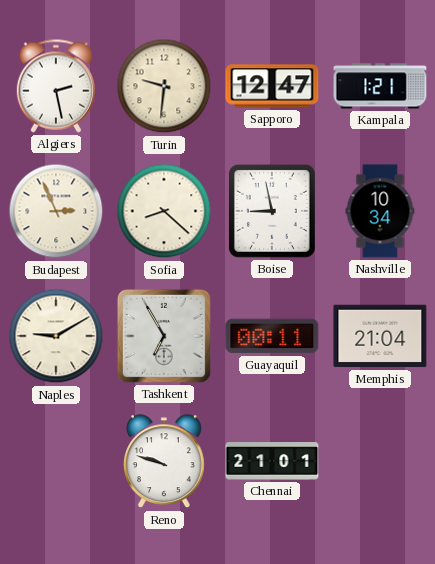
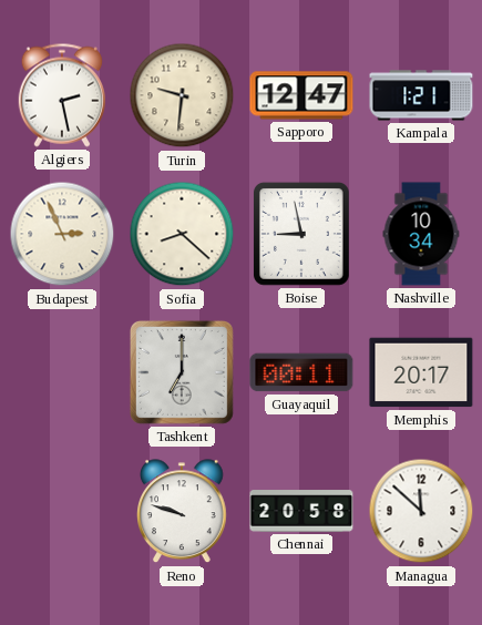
Naples: 9:10 -> none (56, 336)
Tashkent: 6:55 -> 7:00 (182, 372)
Memphis: 21:04 -> 20:17 (421, 372)
Chennai: 21:01 -> 20:58 (301, 511)
Managua: none -> 11:52 (421, 511)
